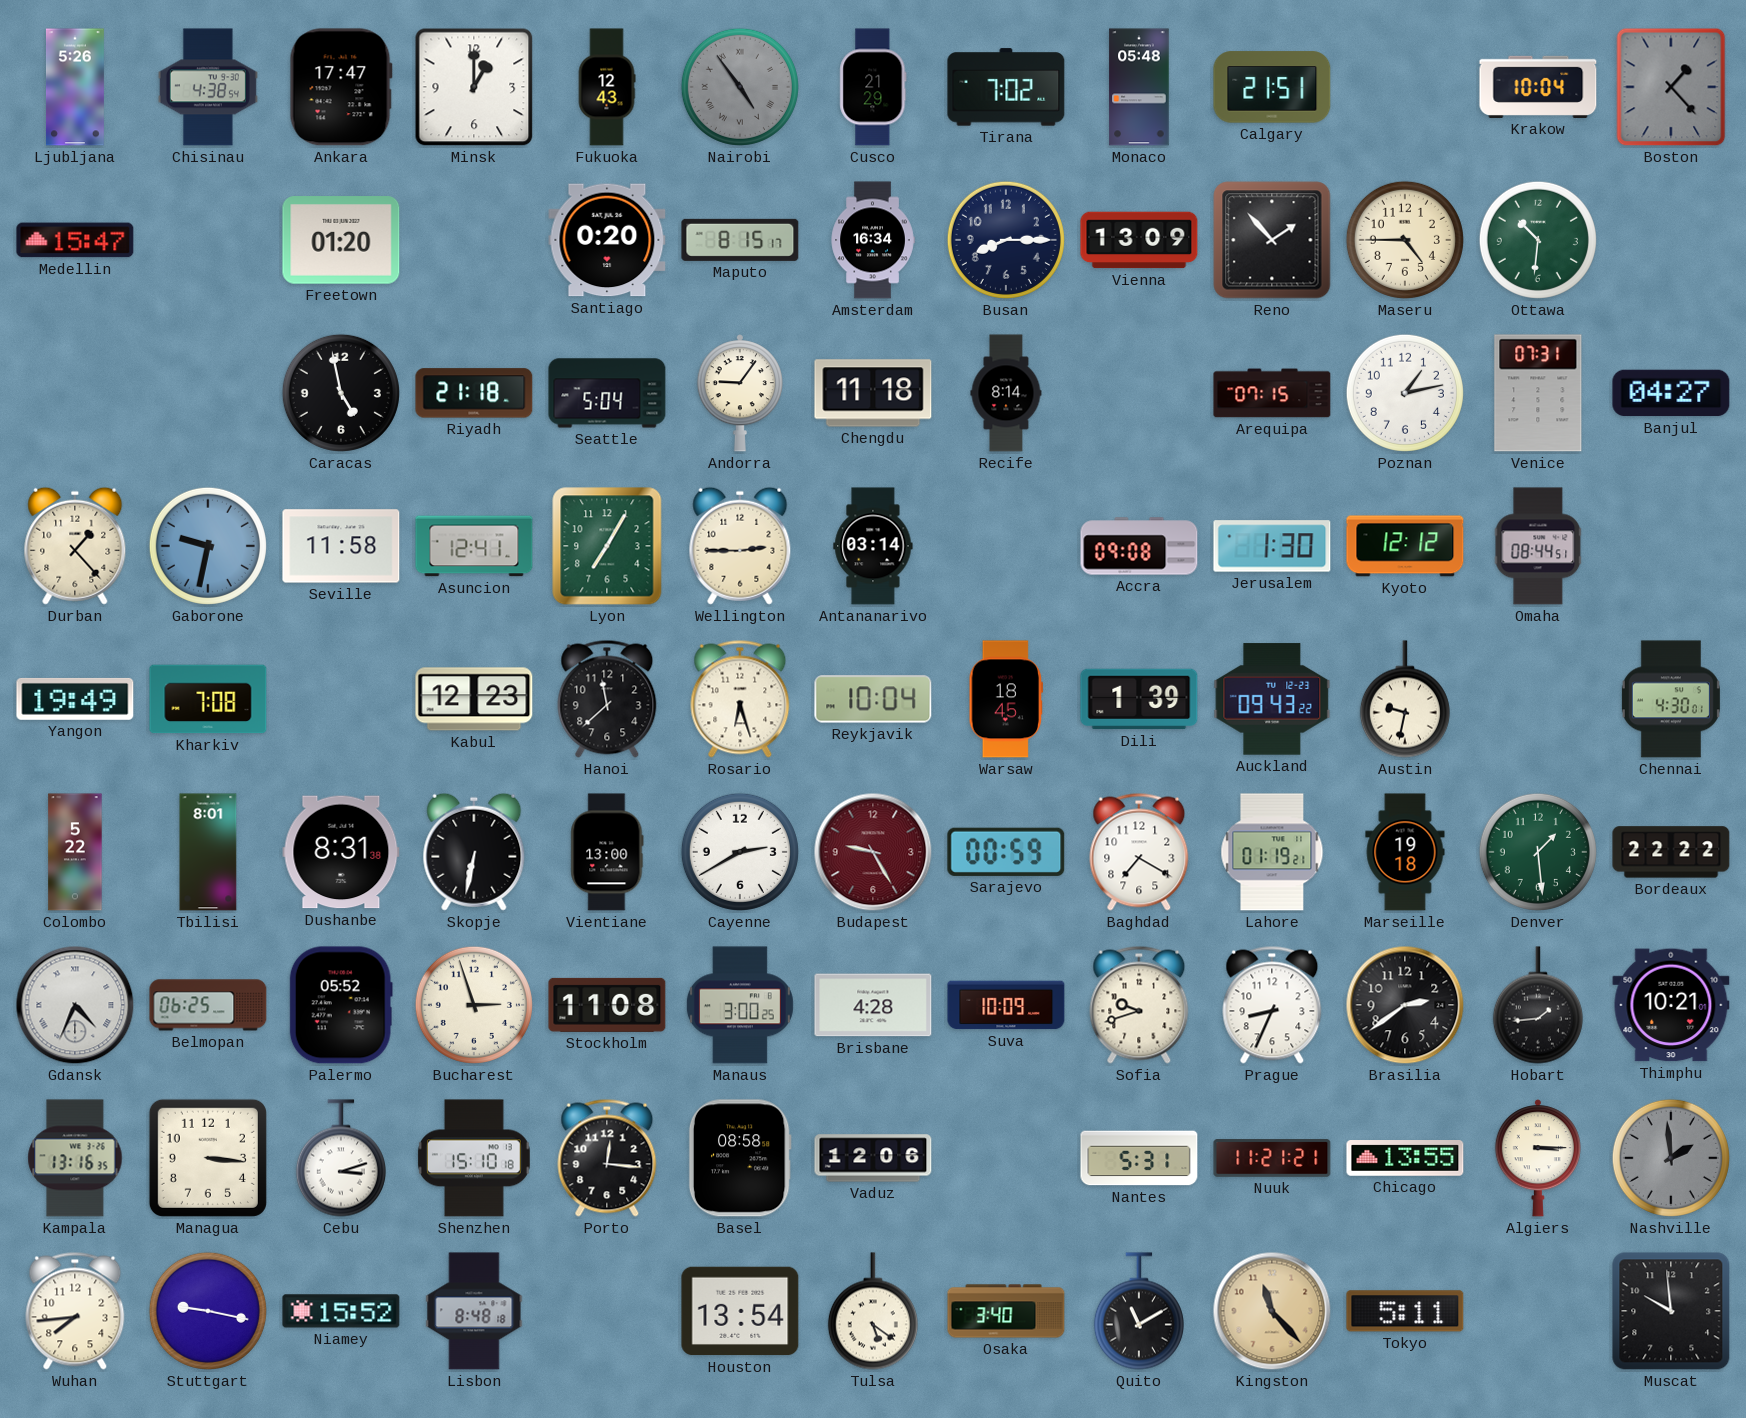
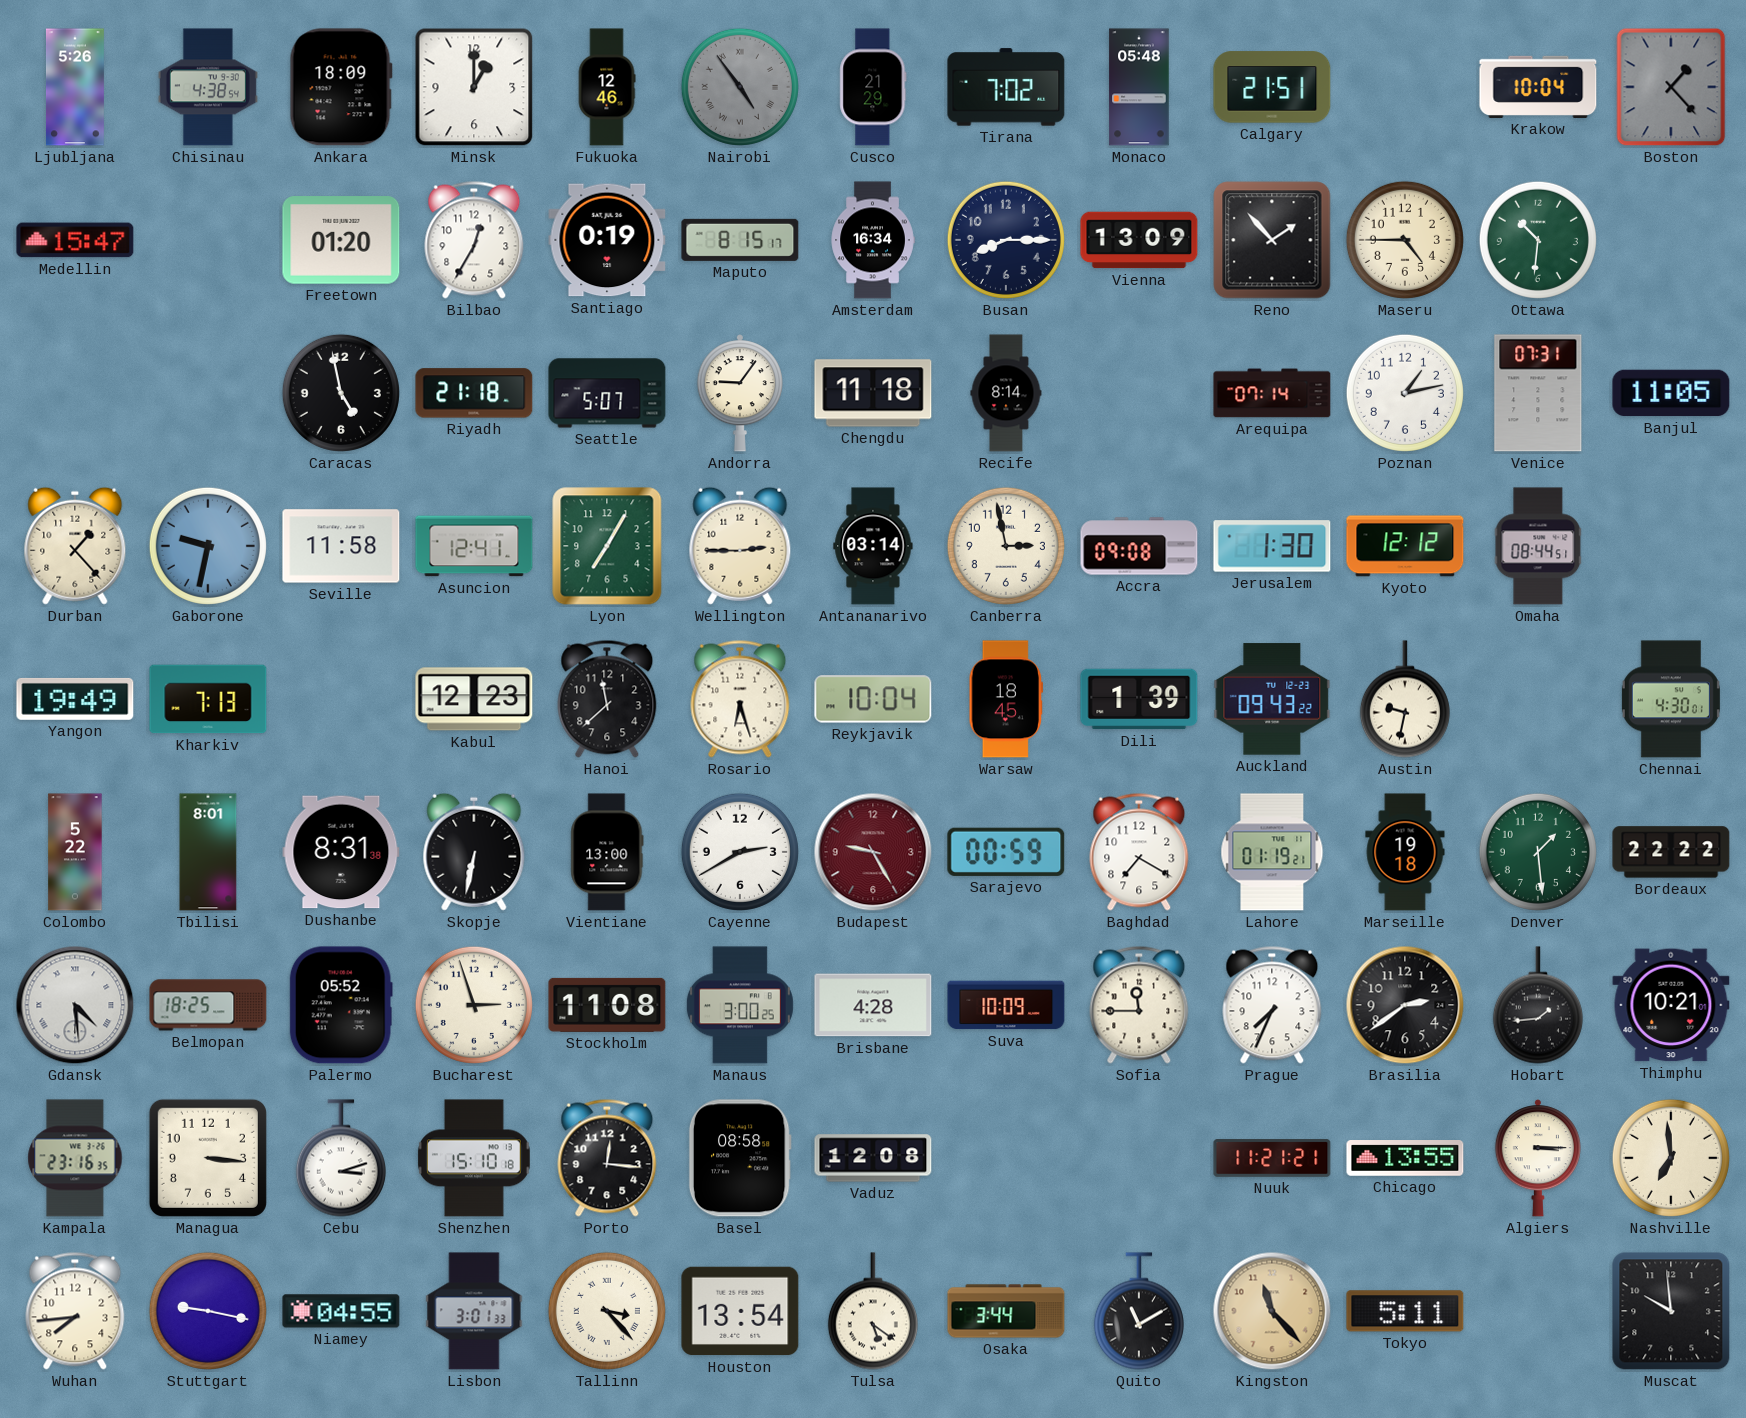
Ankara: 17:47 -> 18:09 (341, 87)
Fukuoka: 12:43 -> 12:46 (607, 87)
Bilbao: none -> 12:35 (474, 240)
Santiago: 0:20 -> 0:19 (607, 240)
Seattle: 5:04 -> 5:07 (607, 393)
Arequipa: 07:15 -> 07:14 (1272, 393)
Banjul: 04:27 -> 11:05 (1671, 393)
Canberra: none -> 2:58 (1006, 546)
Kharkiv: 7:08 -> 7:13 (208, 699)
Gdansk: 4:34 -> 4:29 (75, 1005)
Belmopan: 06:25 -> 18:25 (208, 1005)
Sofia: 9:42 -> 11:45 (1139, 1005)
Prague: 8:34 -> 7:34 (1272, 1005)
Kampala: 13:16 -> 23:16 (75, 1158)
Vaduz: 12:06 -> 12:08 (873, 1158)
Nantes: 5:31 -> none (1139, 1158)
Nashville: 1:59 -> 6:59 (1671, 1158)
Nashville dial: grey -> cream (1671, 1158)
Niamey: 15:52 -> 04:55 (341, 1311)
Lisbon: 8:48 -> 3:01 (474, 1311)
Tallinn: none -> 3:23 (607, 1311)
Osaka: 3:40 -> 3:44 (1006, 1311)
